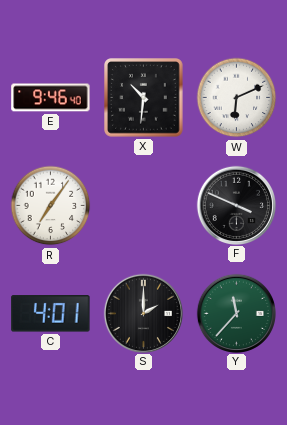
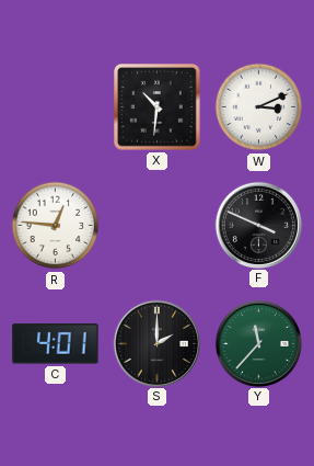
E: 9:46 -> none (51, 98)
W: 6:11 -> 3:11 (259, 107)
R: 7:06 -> 12:46 (56, 226)
